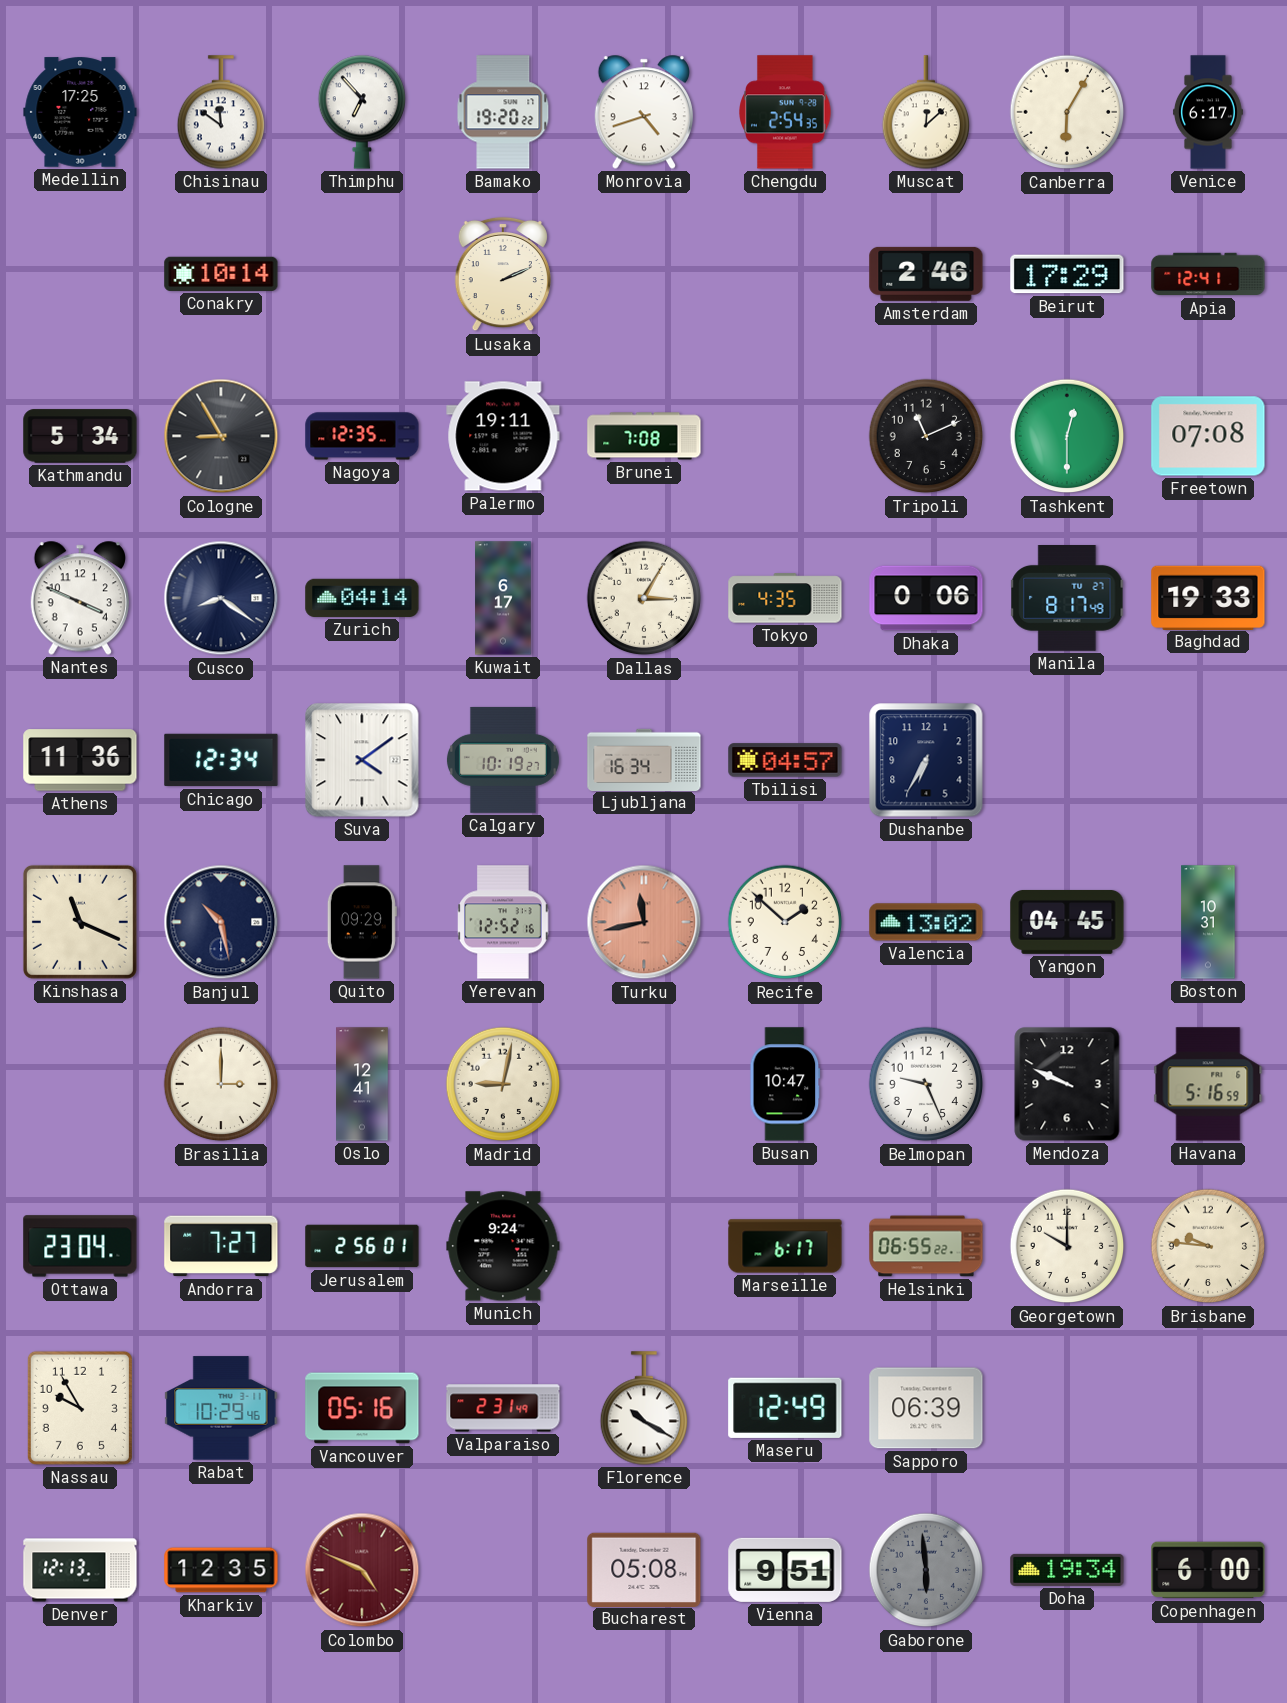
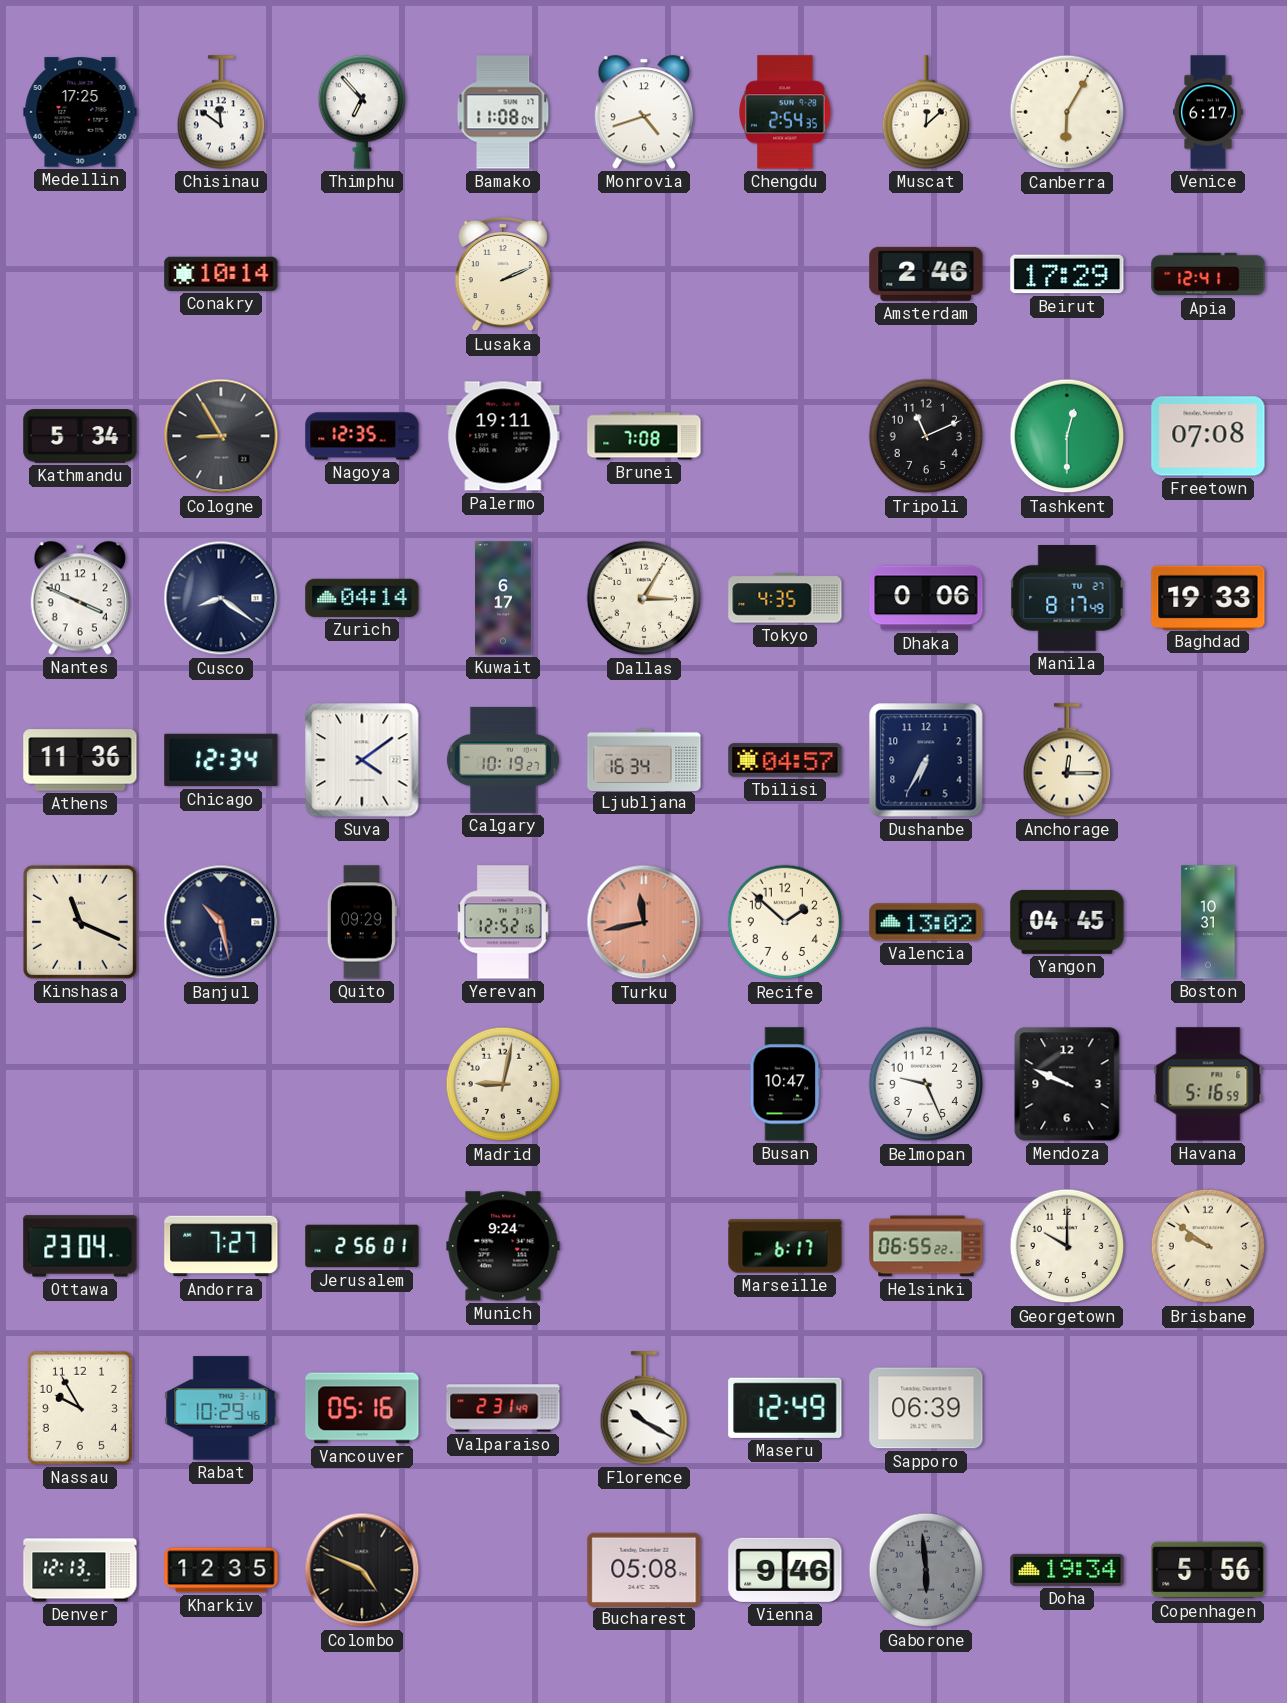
Bamako: 19:20 -> 11:08 (503, 112)
Anchorage: none -> 12:15 (1066, 760)
Brasilia: 3:00 -> none (221, 1084)
Oslo: 12:41 -> none (362, 1084)
Brisbane: 9:46 -> 9:51 (1208, 1246)
Colombo dial: burgundy -> black (362, 1570)
Vienna: 9:51 -> 9:46 (785, 1570)
Copenhagen: 6:00 -> 5:56 (1208, 1570)
